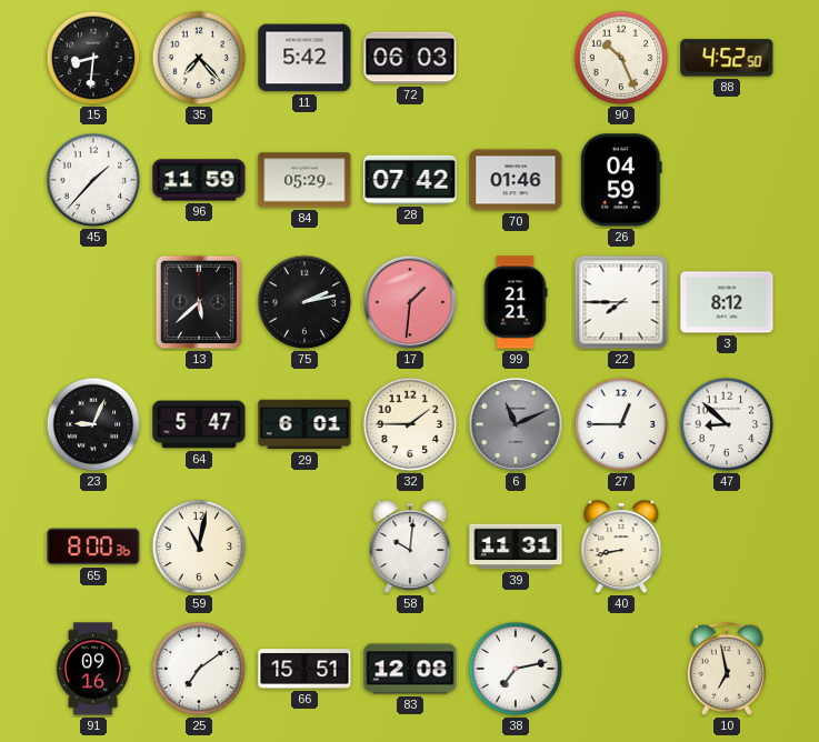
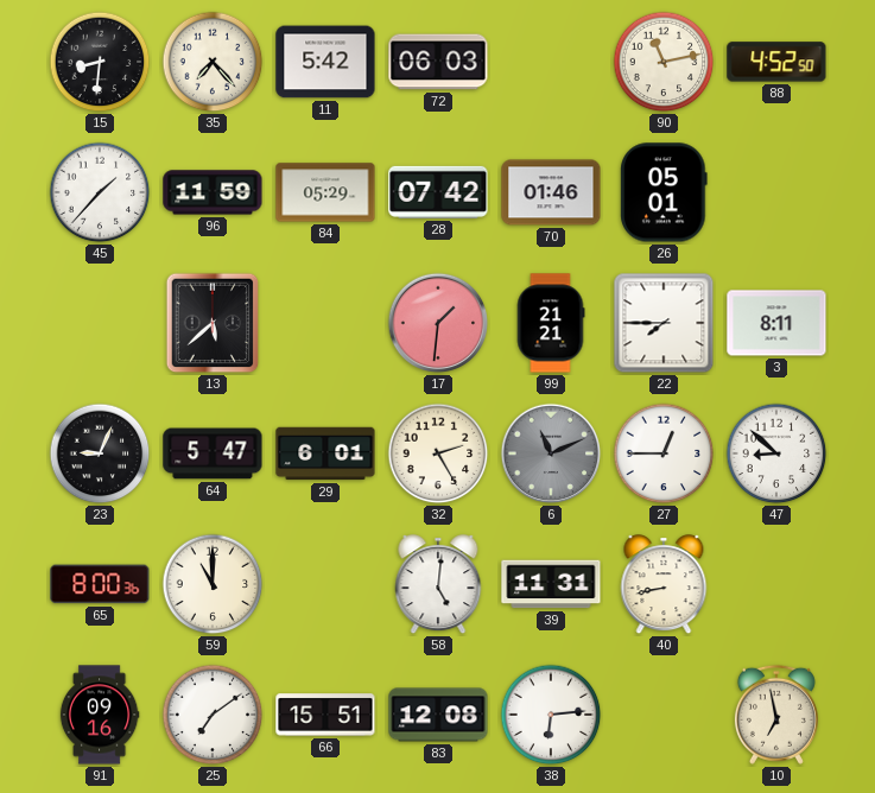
90: 10:26 -> 11:13 (664, 62)
26: 04:59 -> 05:01 (664, 192)
75: 2:13 -> none (304, 302)
3: 8:12 -> 8:11 (776, 323)
32: 1:45 -> 2:25 (438, 453)
59: 11:02 -> 11:00 (213, 584)
58: 10:01 -> 5:01 (438, 585)
38: 7:13 -> 6:14 (551, 715)
